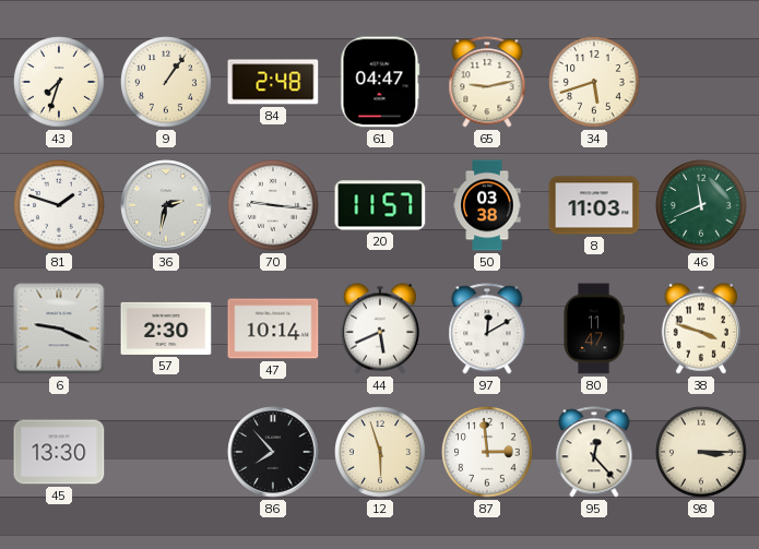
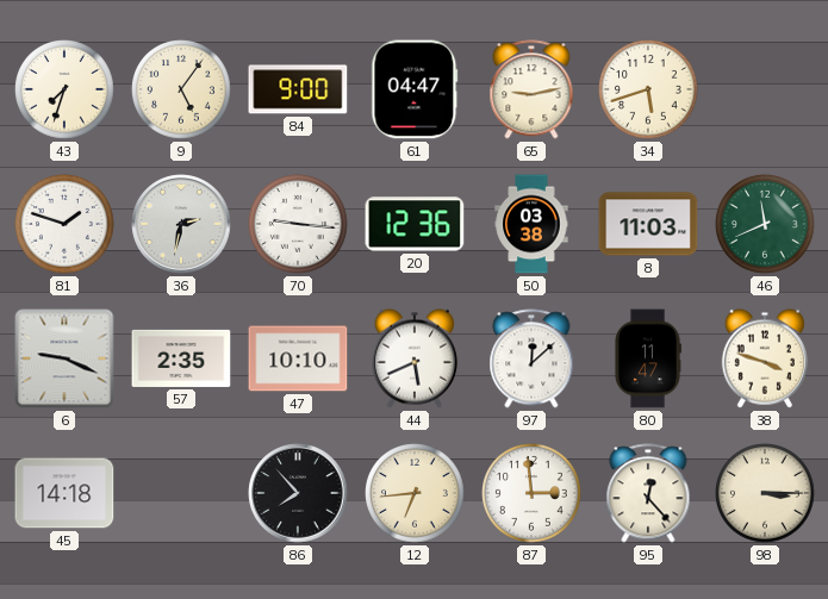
9: 1:06 -> 5:06 (182, 91)
84: 2:48 -> 9:00 (298, 89)
20: 11:57 -> 12:36 (415, 224)
57: 2:30 -> 2:35 (181, 358)
47: 10:14 -> 10:10 (298, 358)
97: 12:10 -> 12:08 (531, 358)
45: 13:30 -> 14:18 (64, 493)
12: 5:57 -> 6:44 (416, 494)
